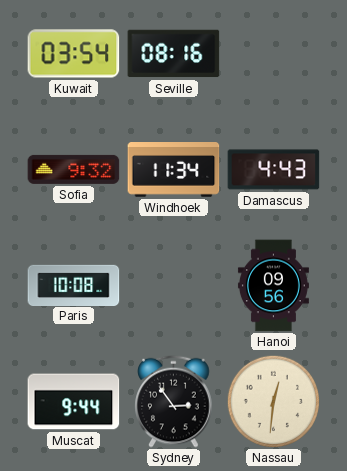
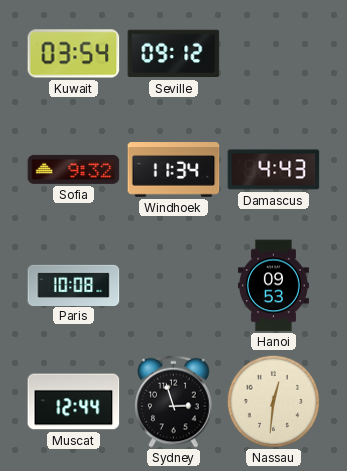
Seville: 08:16 -> 09:12 (174, 54)
Hanoi: 09:56 -> 09:53 (273, 286)
Muscat: 9:44 -> 12:44 (74, 402)
Sydney: 2:54 -> 2:57 (174, 401)
